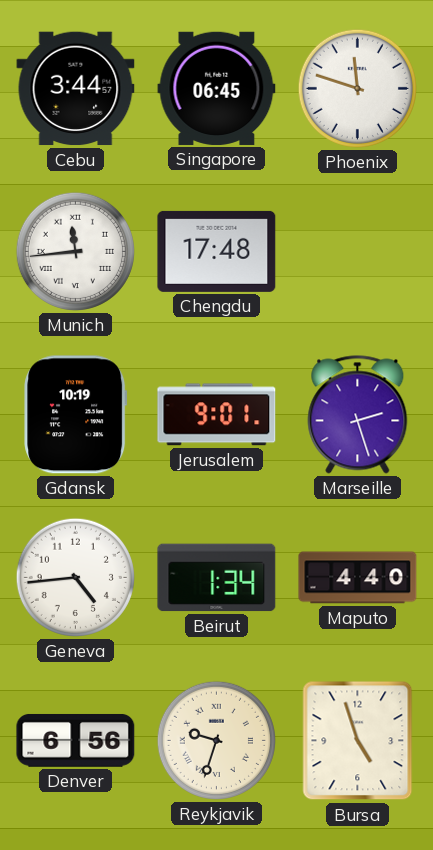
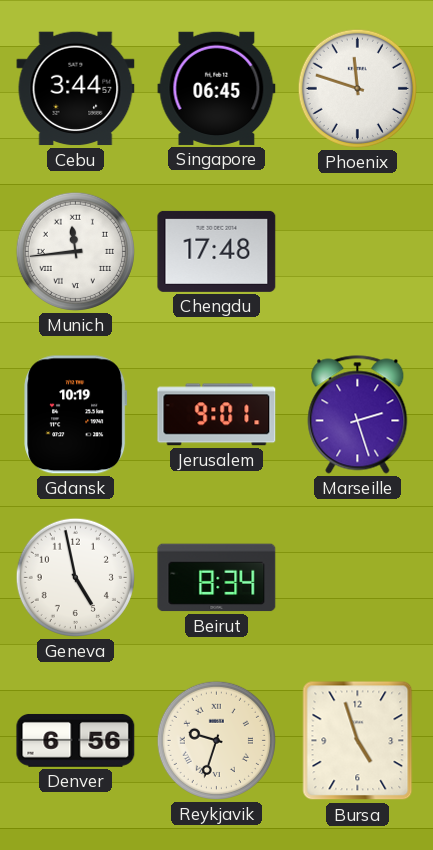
Geneva: 4:44 -> 4:58 (75, 577)
Beirut: 1:34 -> 8:34 (217, 578)
Maputo: 4:40 -> none (358, 578)
